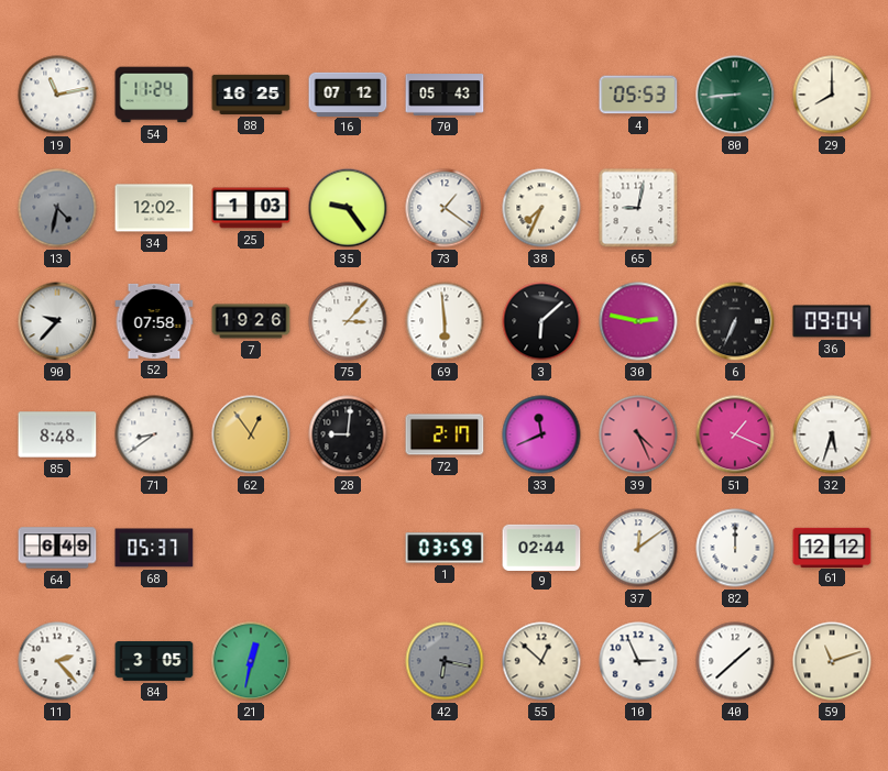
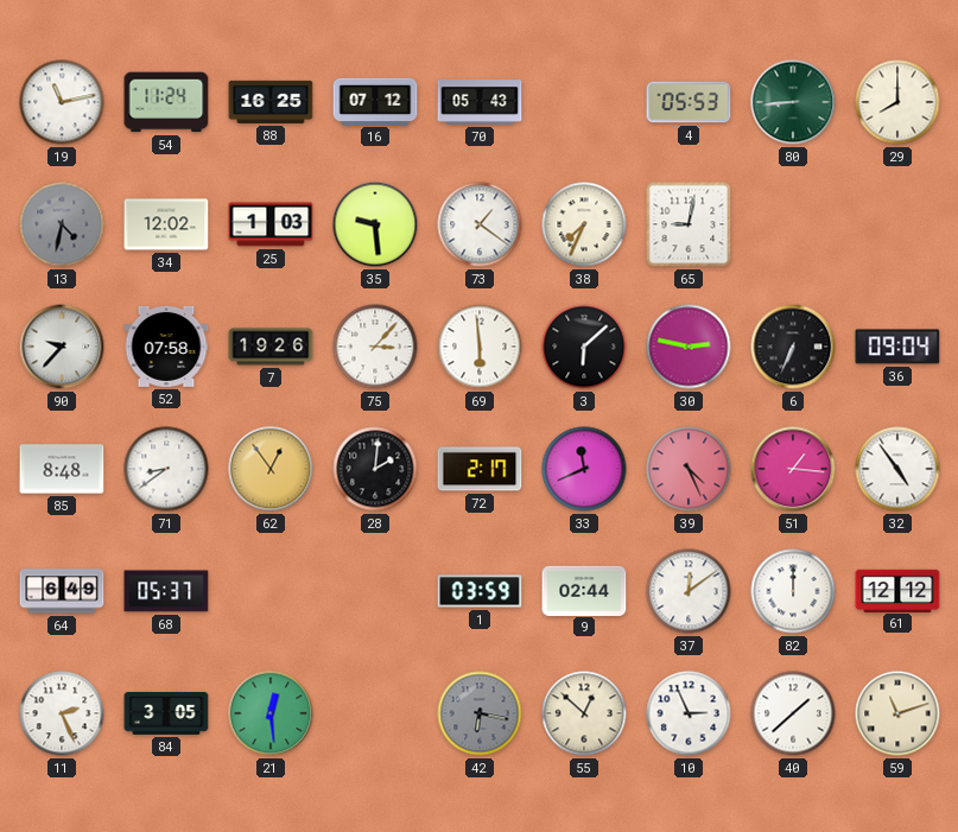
35: 9:24 -> 9:29 (375, 224)
28: 9:01 -> 2:01 (375, 469)
51: 1:19 -> 1:16 (793, 469)
32: 5:33 -> 4:54 (897, 469)
11: 2:23 -> 2:26 (62, 713)
21: 12:32 -> 12:29 (271, 713)
